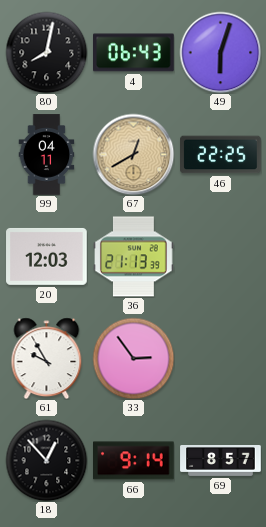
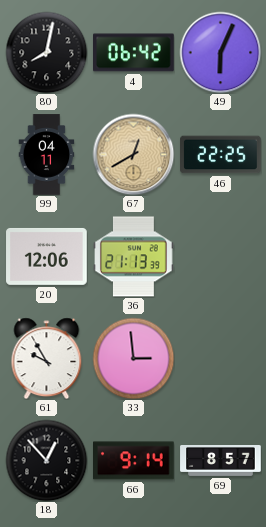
4: 06:43 -> 06:42 (134, 53)
49: 6:03 -> 6:04 (220, 52)
20: 12:03 -> 12:06 (47, 256)
33: 2:54 -> 2:59 (133, 358)
